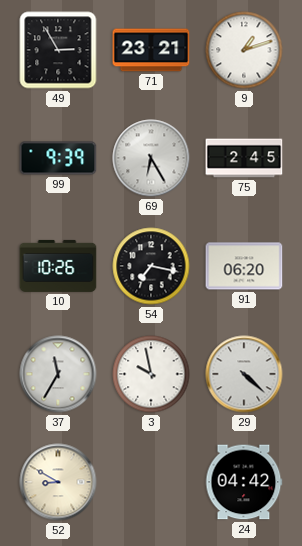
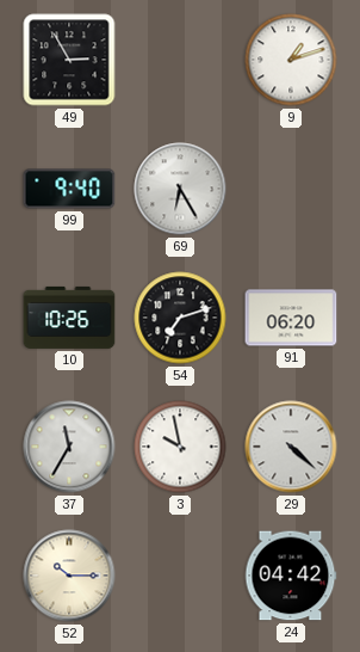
71: 23:21 -> none (151, 50)
99: 9:39 -> 9:40 (69, 189)
75: 2:45 -> none (244, 158)
54: 7:17 -> 7:12 (180, 318)
52: 8:50 -> 10:15 (69, 576)
